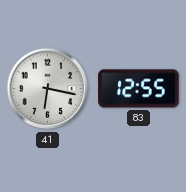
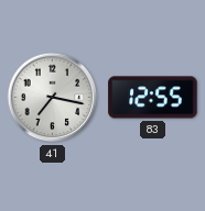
41: 6:17 -> 7:17 (53, 98)
